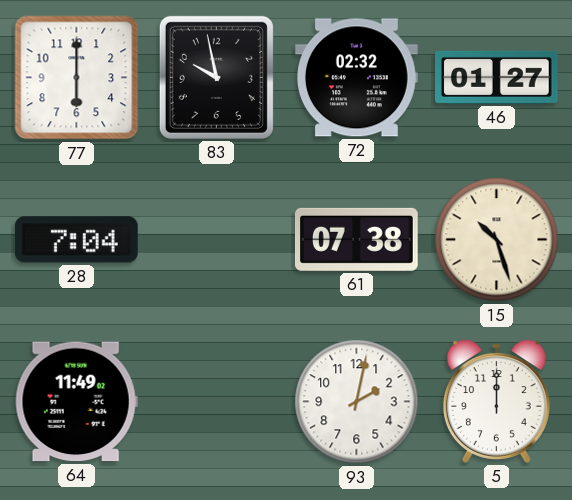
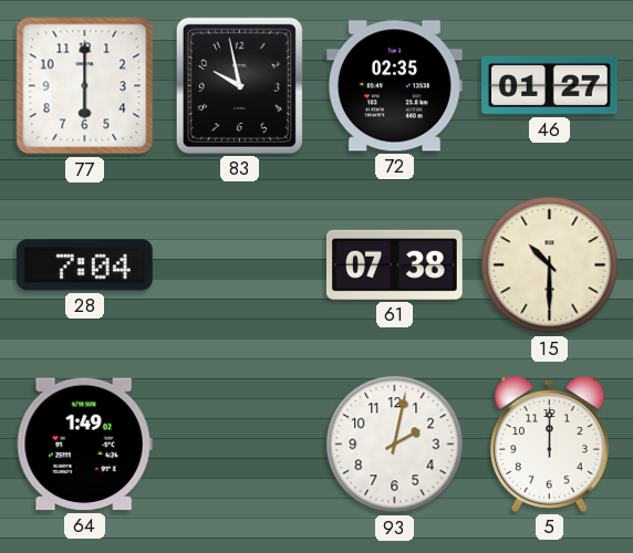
72: 02:32 -> 02:35 (394, 86)
15: 10:27 -> 10:30 (550, 265)
64: 11:49 -> 1:49 (84, 445)
